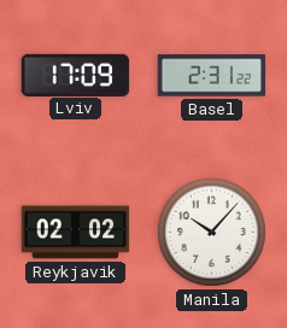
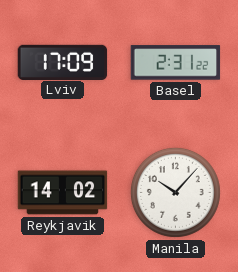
Reykjavik: 02:02 -> 14:02 (63, 193)
